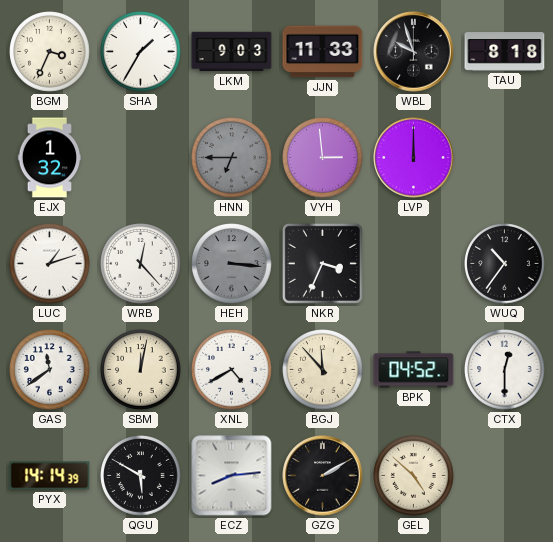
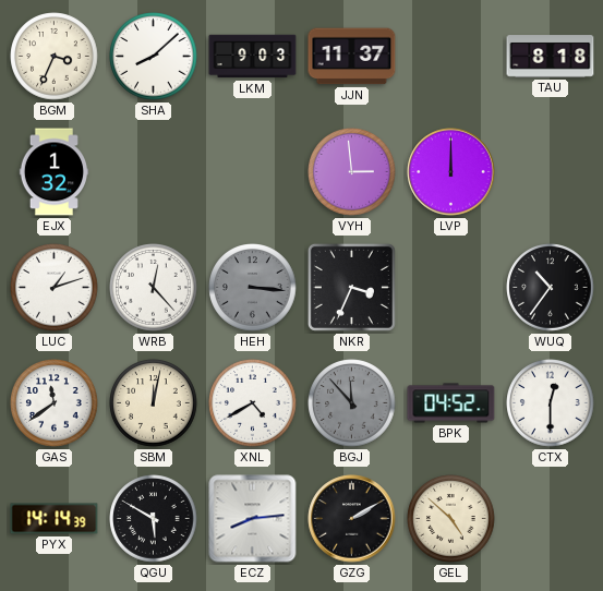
SHA: 1:35 -> 8:08 (154, 57)
JJN: 11:33 -> 11:37 (352, 57)
WBL: 9:57 -> none (414, 52)
HNN: 6:45 -> none (232, 158)
BGJ dial: cream -> grey (352, 403)
